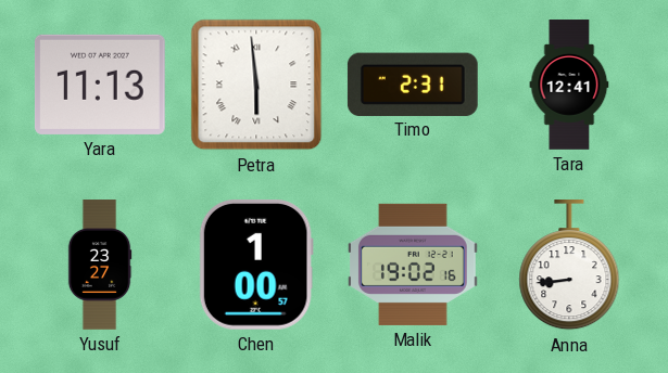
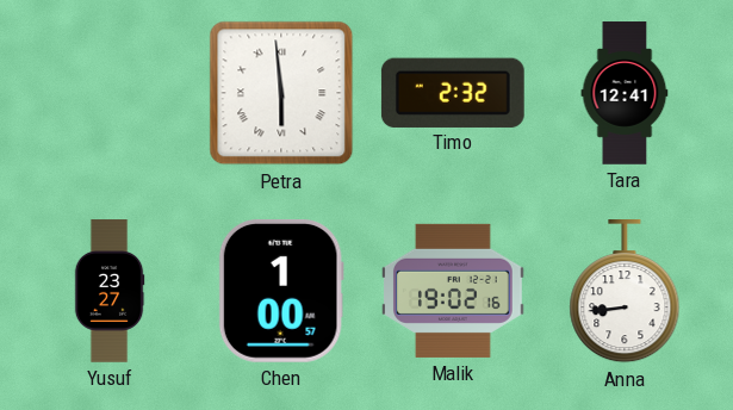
Yara: 11:13 -> none (100, 85)
Timo: 2:31 -> 2:32 (453, 92)
